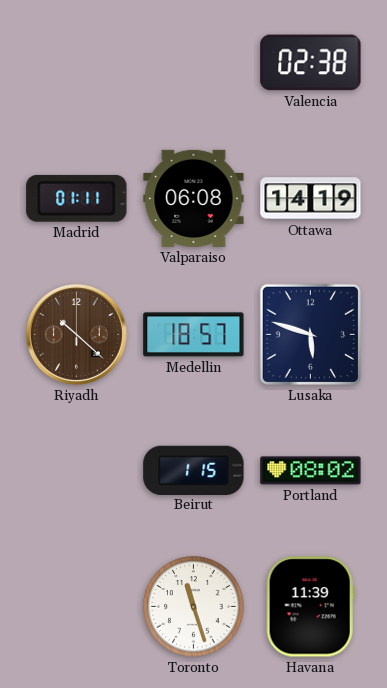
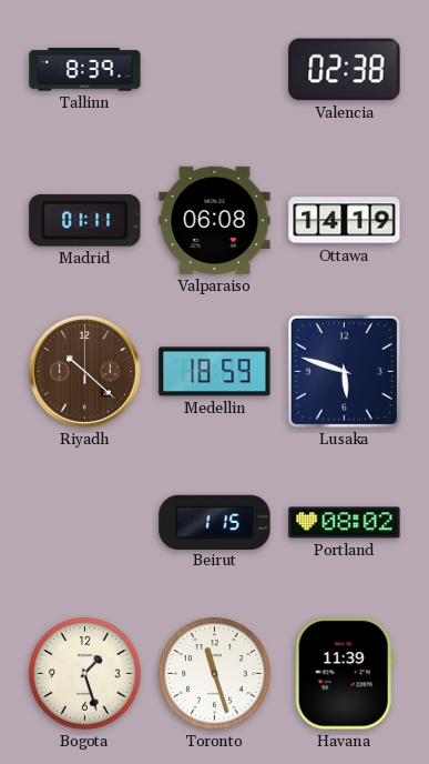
Tallinn: none -> 8:39 (85, 70)
Medellin: 18:57 -> 18:59 (215, 372)
Bogota: none -> 1:27 (85, 674)
